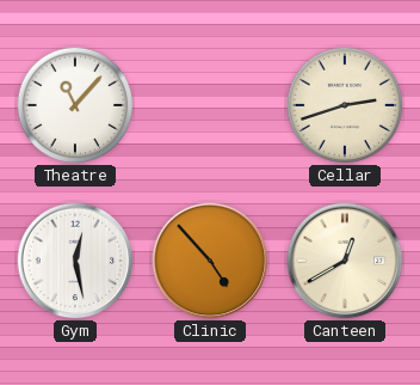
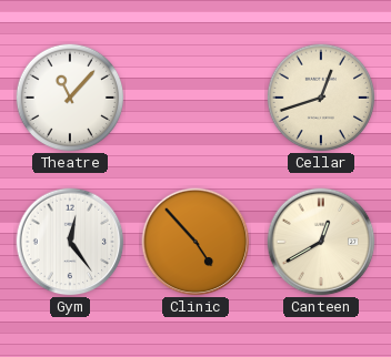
Cellar: 2:42 -> 12:42 (321, 98)
Gym: 12:28 -> 12:24 (70, 242)
